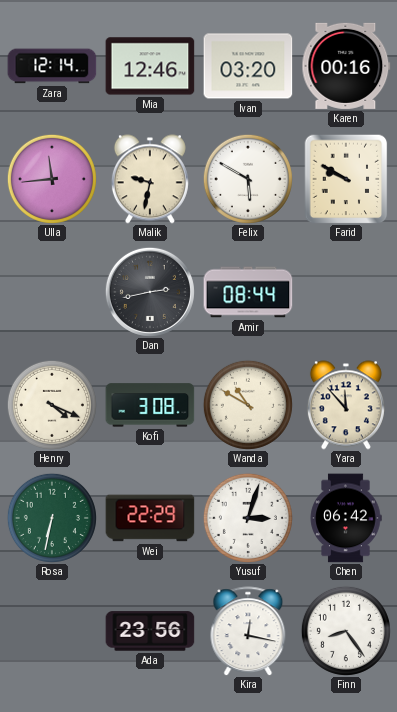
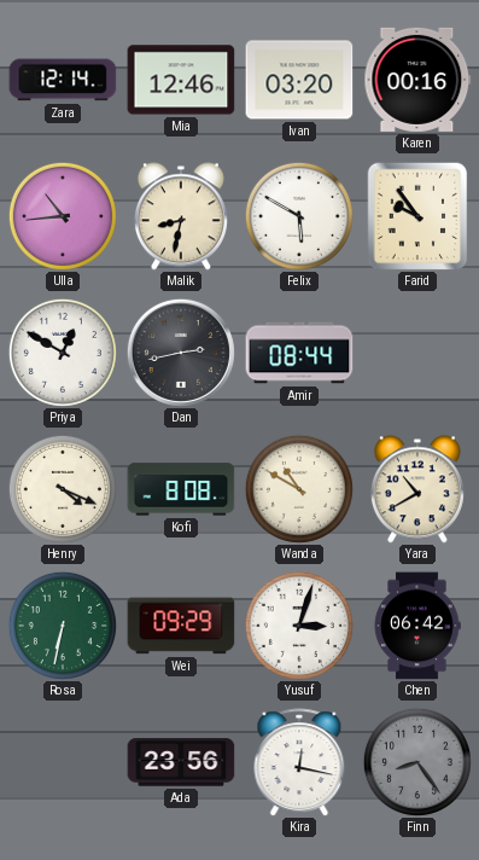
Ulla: 11:44 -> 10:44 (63, 216)
Malik: 9:32 -> 8:32 (181, 216)
Farid: 9:50 -> 9:54 (417, 216)
Priya: none -> 12:50 (63, 353)
Kofi: 3:08 -> 8:08 (181, 489)
Yara: 11:53 -> 10:40 (417, 489)
Wei: 22:29 -> 09:29 (181, 626)
Finn dial: white -> grey (417, 762)
